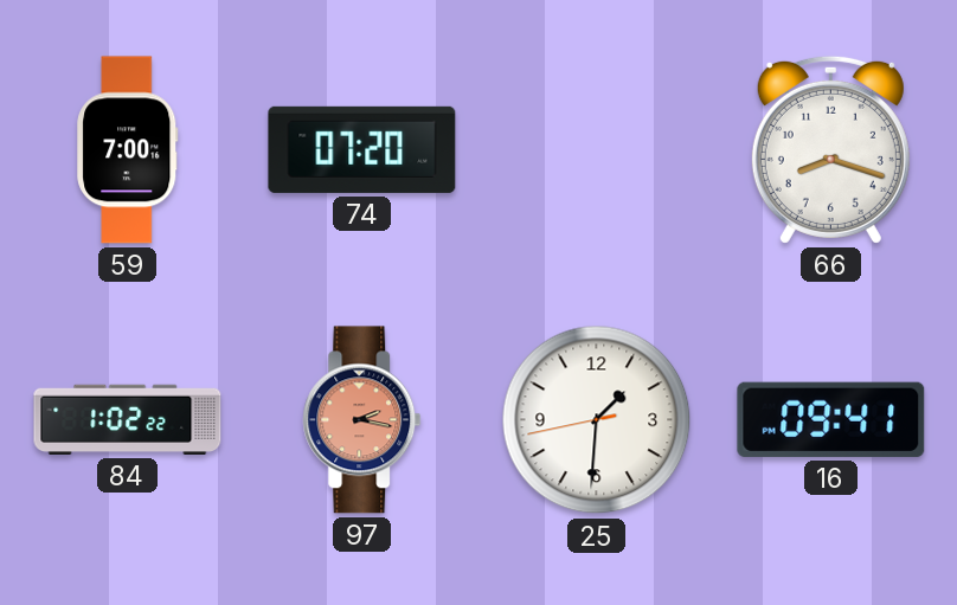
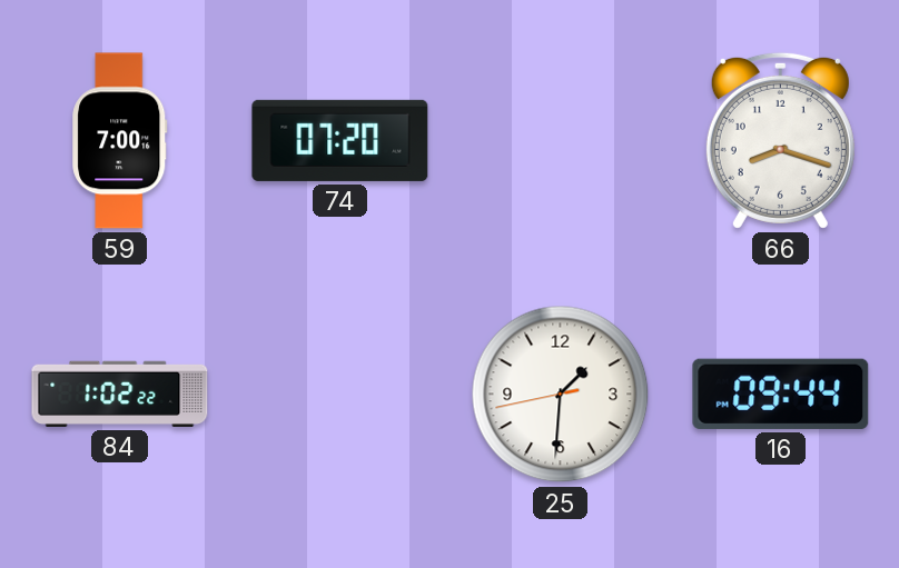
97: 2:17 -> none (362, 420)
16: 09:41 -> 09:44 (781, 393)
